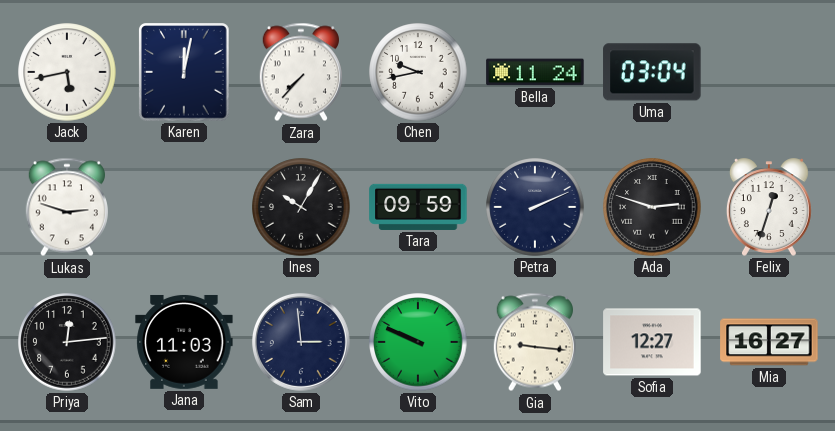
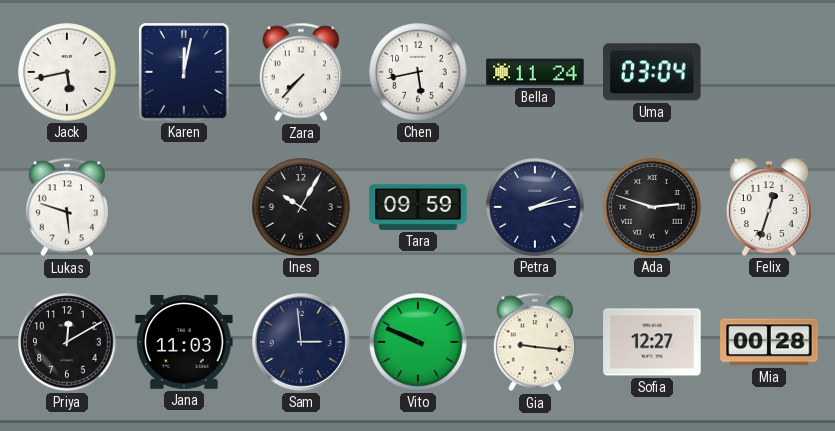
Chen: 9:43 -> 5:43 (418, 72)
Lukas: 2:48 -> 5:48 (67, 207)
Petra: 2:11 -> 2:13 (535, 207)
Priya: 12:14 -> 12:10 (67, 342)
Mia: 16:27 -> 00:28 (769, 342)
